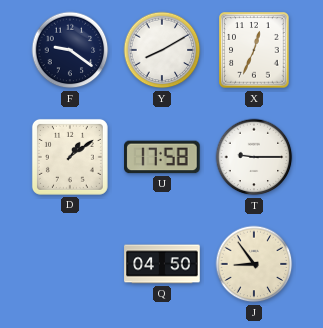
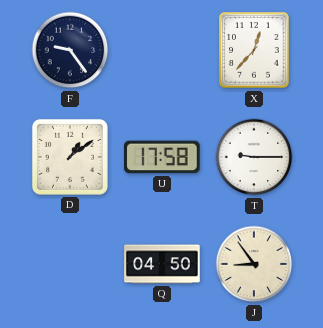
F: 9:21 -> 9:24 (70, 50)
Y: 8:10 -> none (162, 50)
X: 12:34 -> 12:37 (254, 50)
